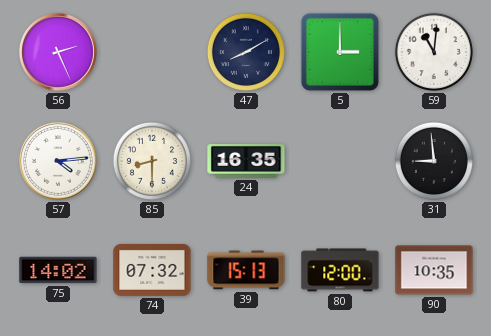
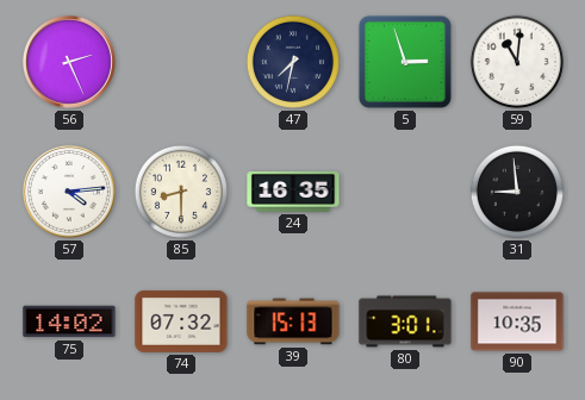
47: 8:10 -> 7:32 (293, 62)
5: 3:00 -> 2:57 (405, 62)
80: 12:00 -> 3:01 (405, 321)
